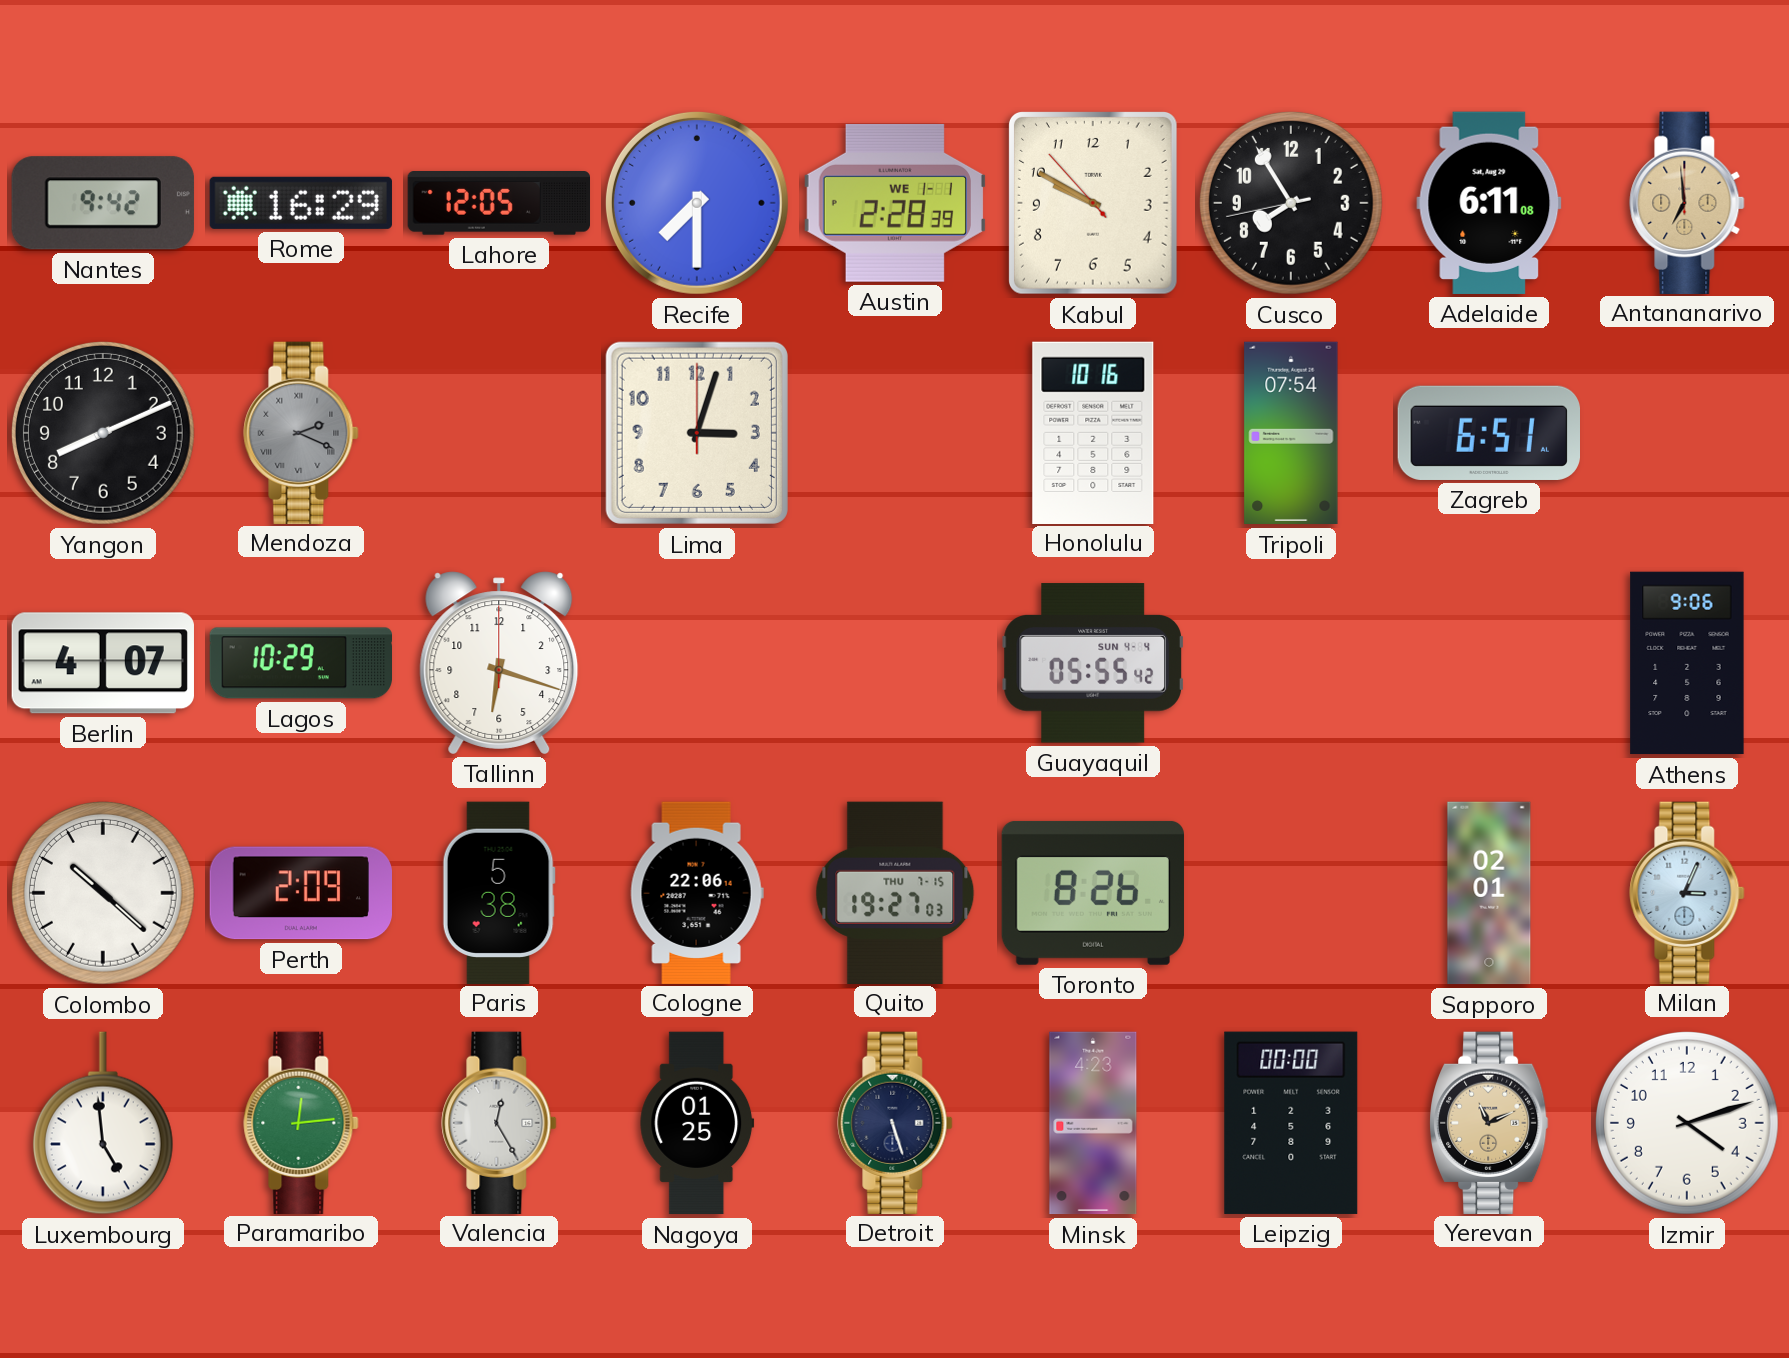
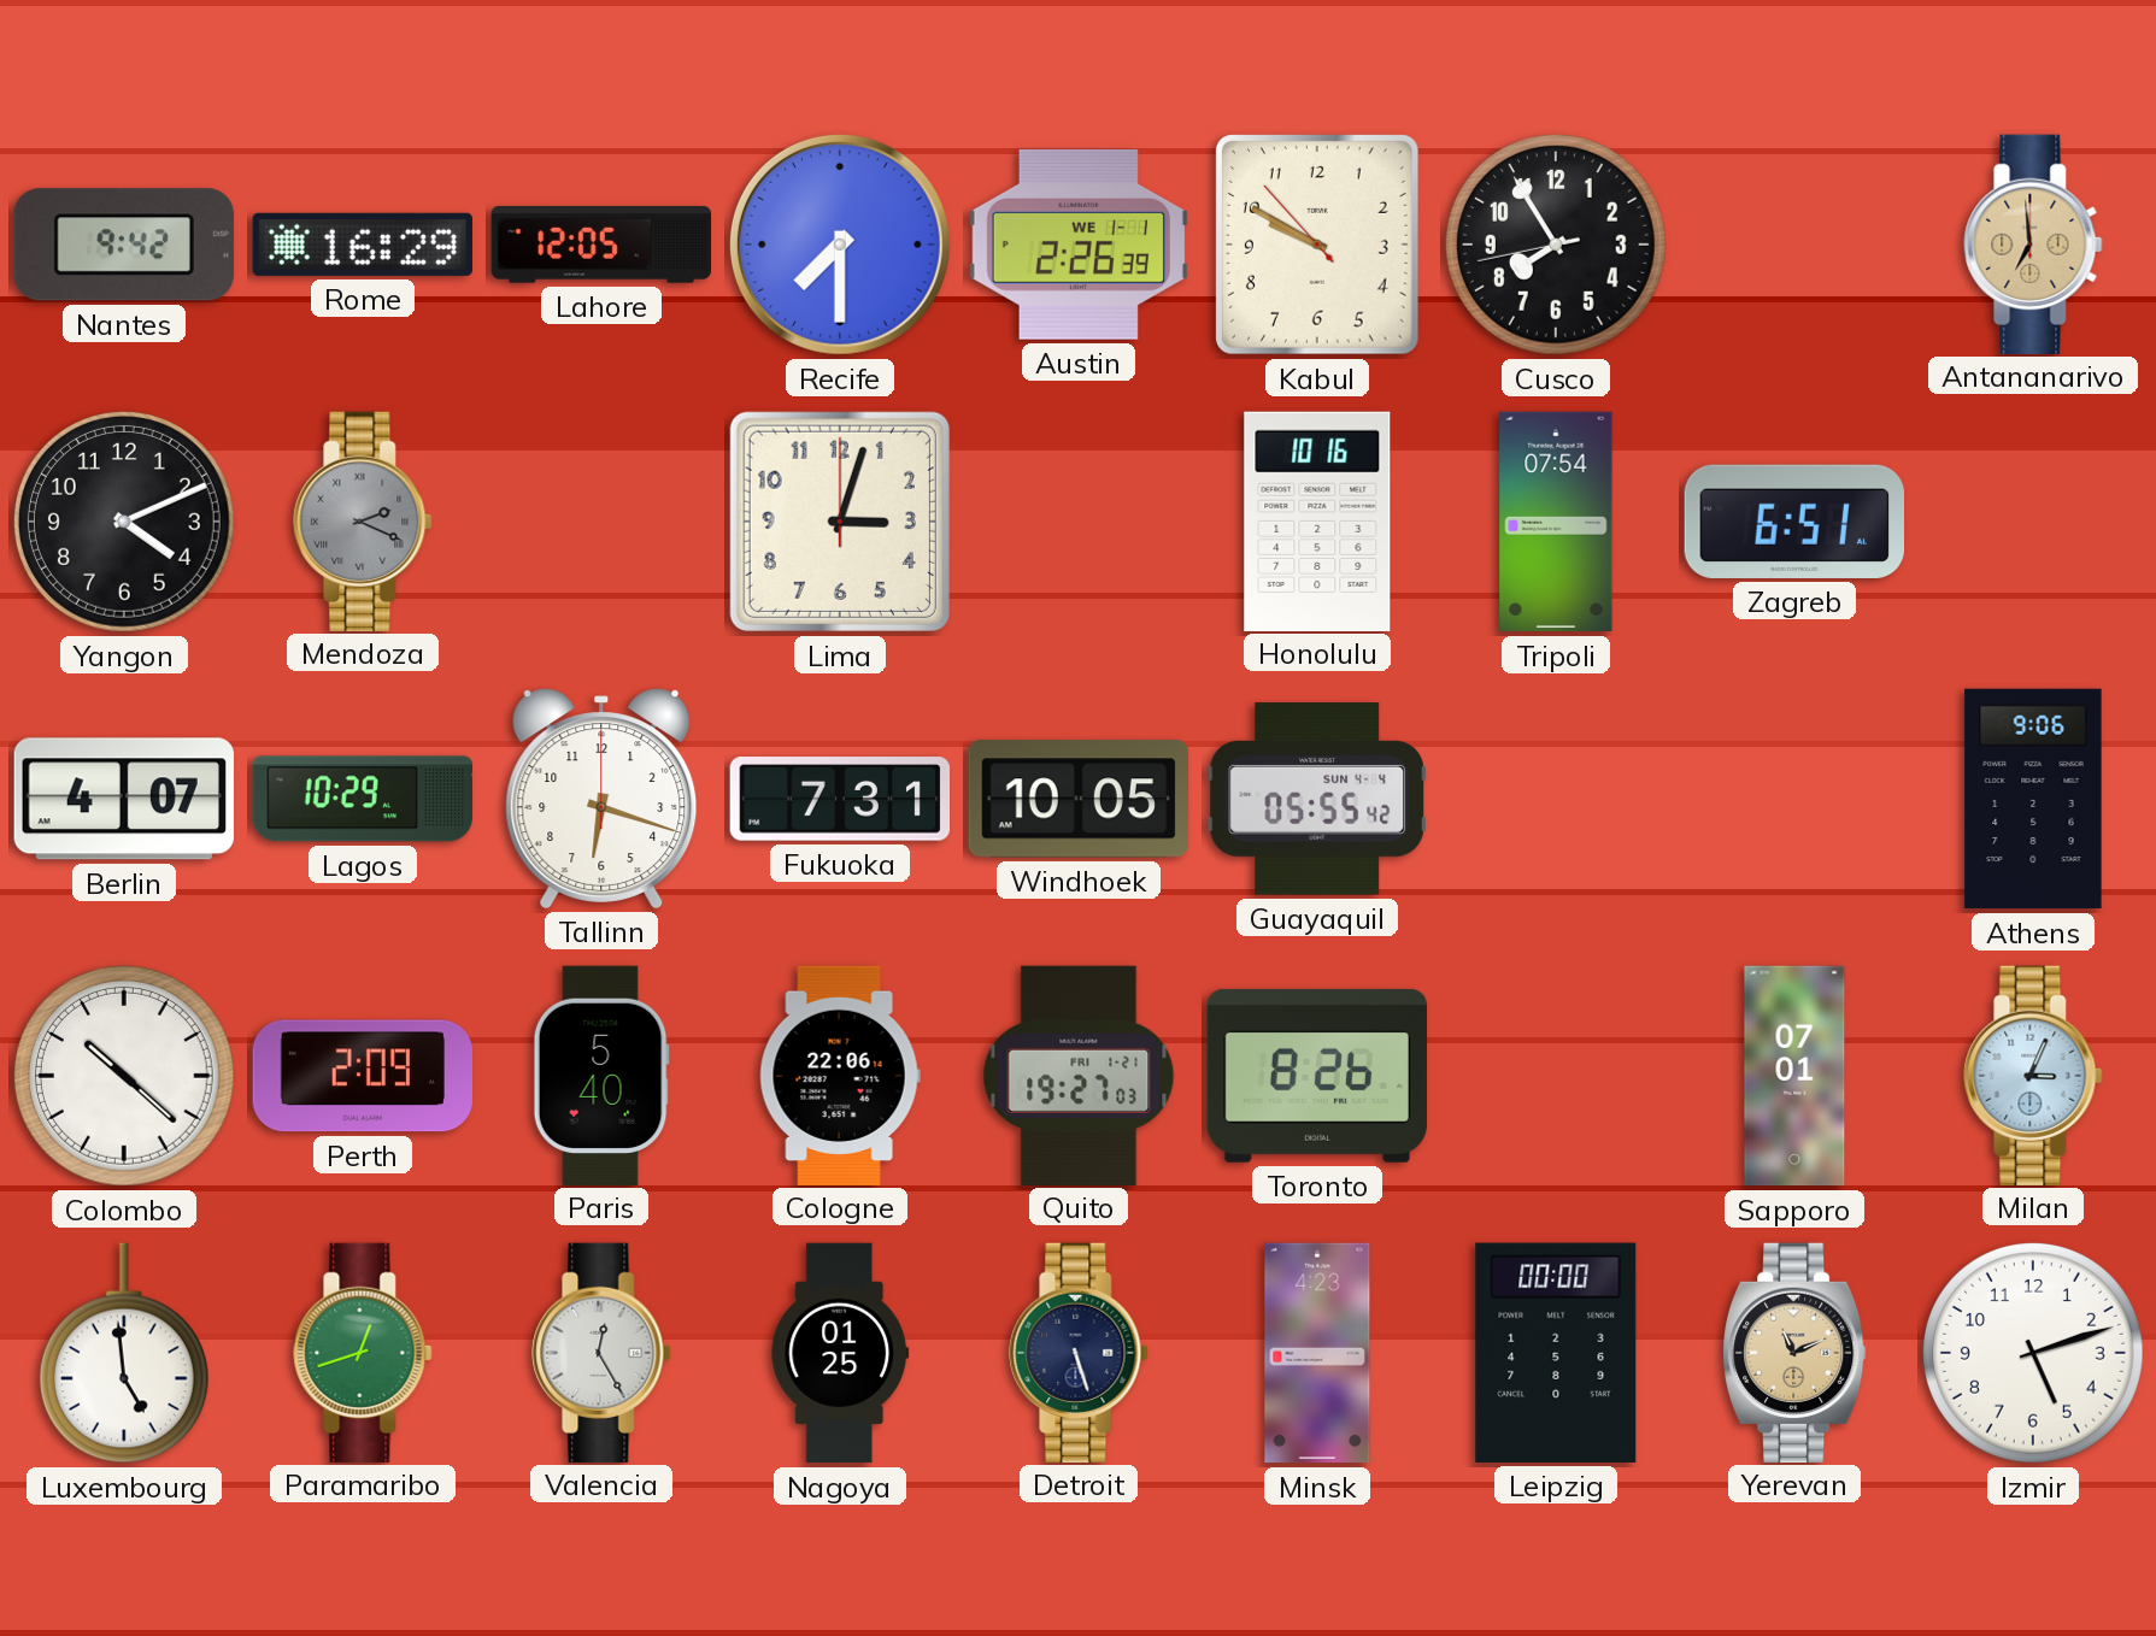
Austin: 2:28 -> 2:26 (1079, 245)
Adelaide: 6:11 -> none (1489, 203)
Yangon: 8:11 -> 4:11 (124, 522)
Fukuoka: none -> 7:31 (839, 799)
Windhoek: none -> 10:05 (1077, 799)
Paris: 5:38 -> 5:40 (601, 1075)
Quito date: THU 7-15 -> FRI 1-21 (1079, 1075)
Sapporo: 02:01 -> 07:01 (1794, 1076)
Paramaribo: 12:14 -> 12:42 (363, 1352)
Izmir: 4:12 -> 5:12 (2033, 1353)
